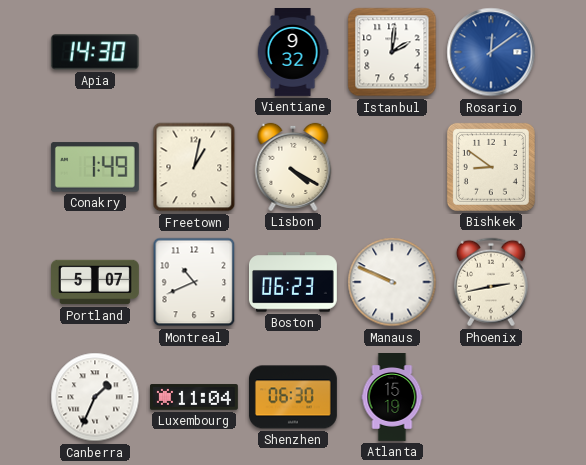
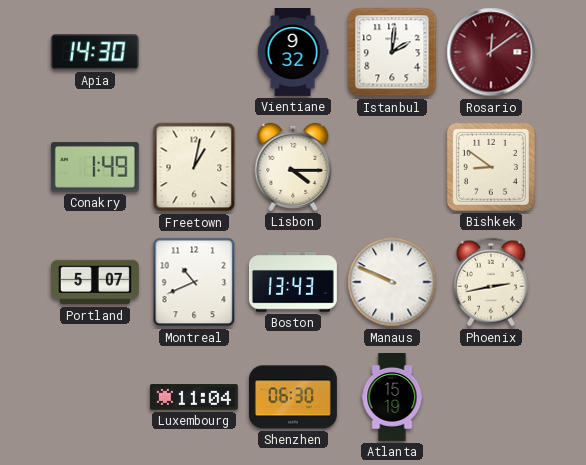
Rosario dial: blue -> burgundy (491, 52)
Lisbon: 4:20 -> 4:15 (293, 167)
Boston: 06:23 -> 13:43 (293, 282)
Canberra: 1:34 -> none (95, 397)
